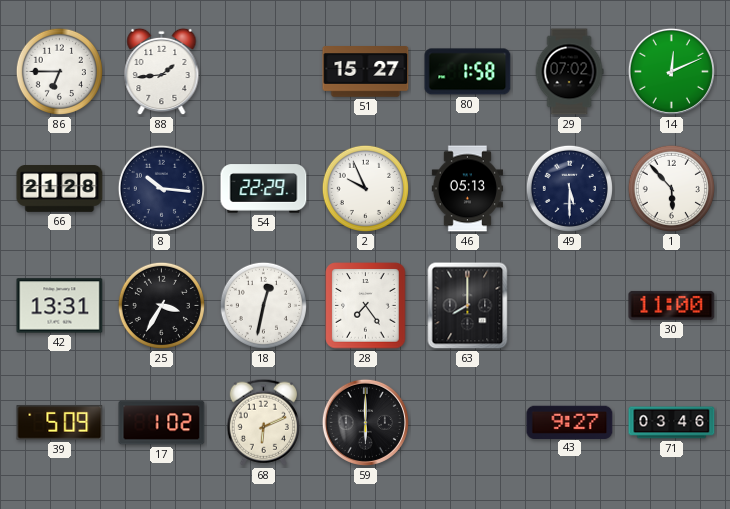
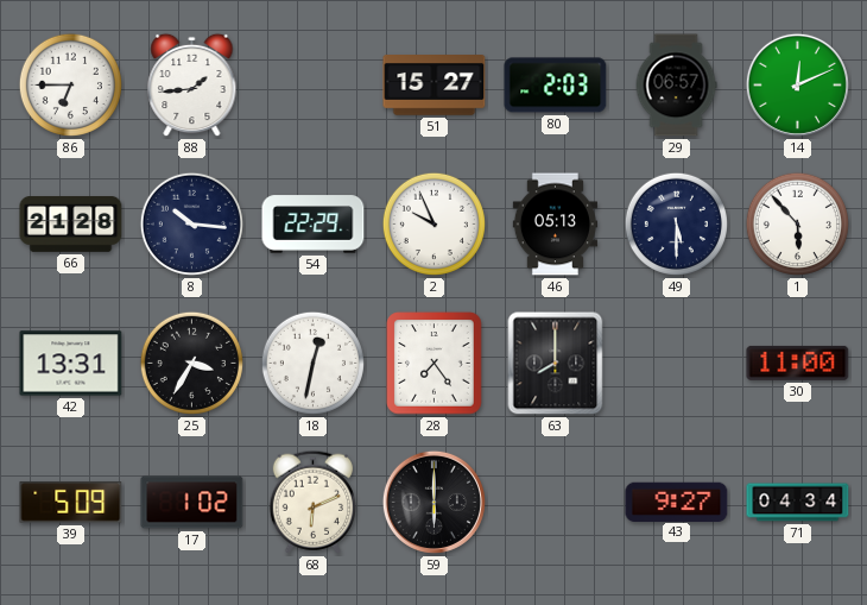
80: 1:58 -> 2:03 (556, 86)
29: 07:02 -> 06:57 (676, 86)
71: 03:46 -> 04:34 (798, 503)
